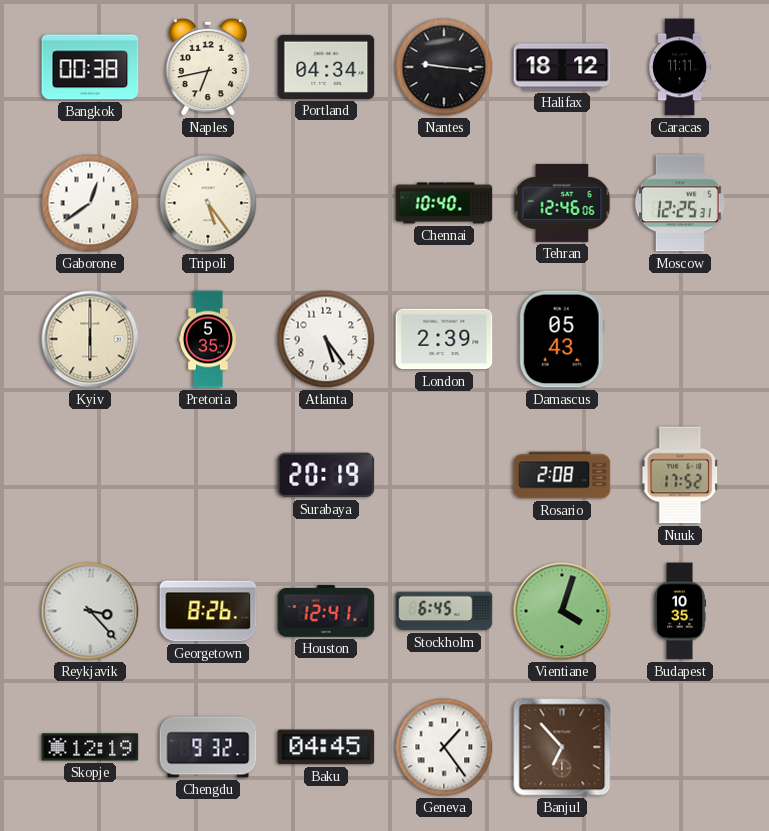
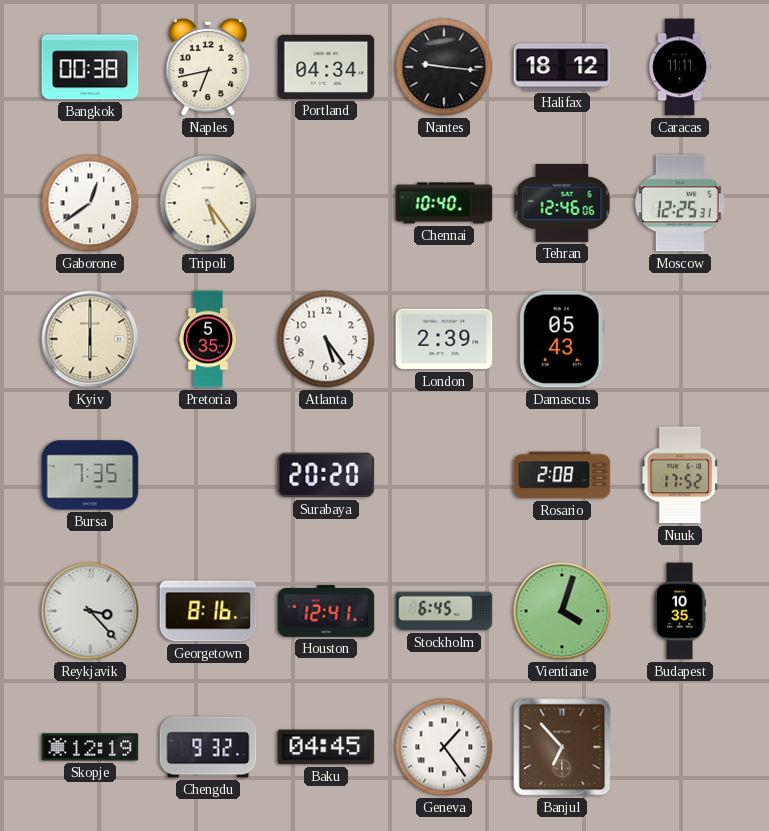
Bursa: none -> 7:35 (90, 475)
Surabaya: 20:19 -> 20:20 (326, 475)
Georgetown: 8:26 -> 8:16 (208, 611)
